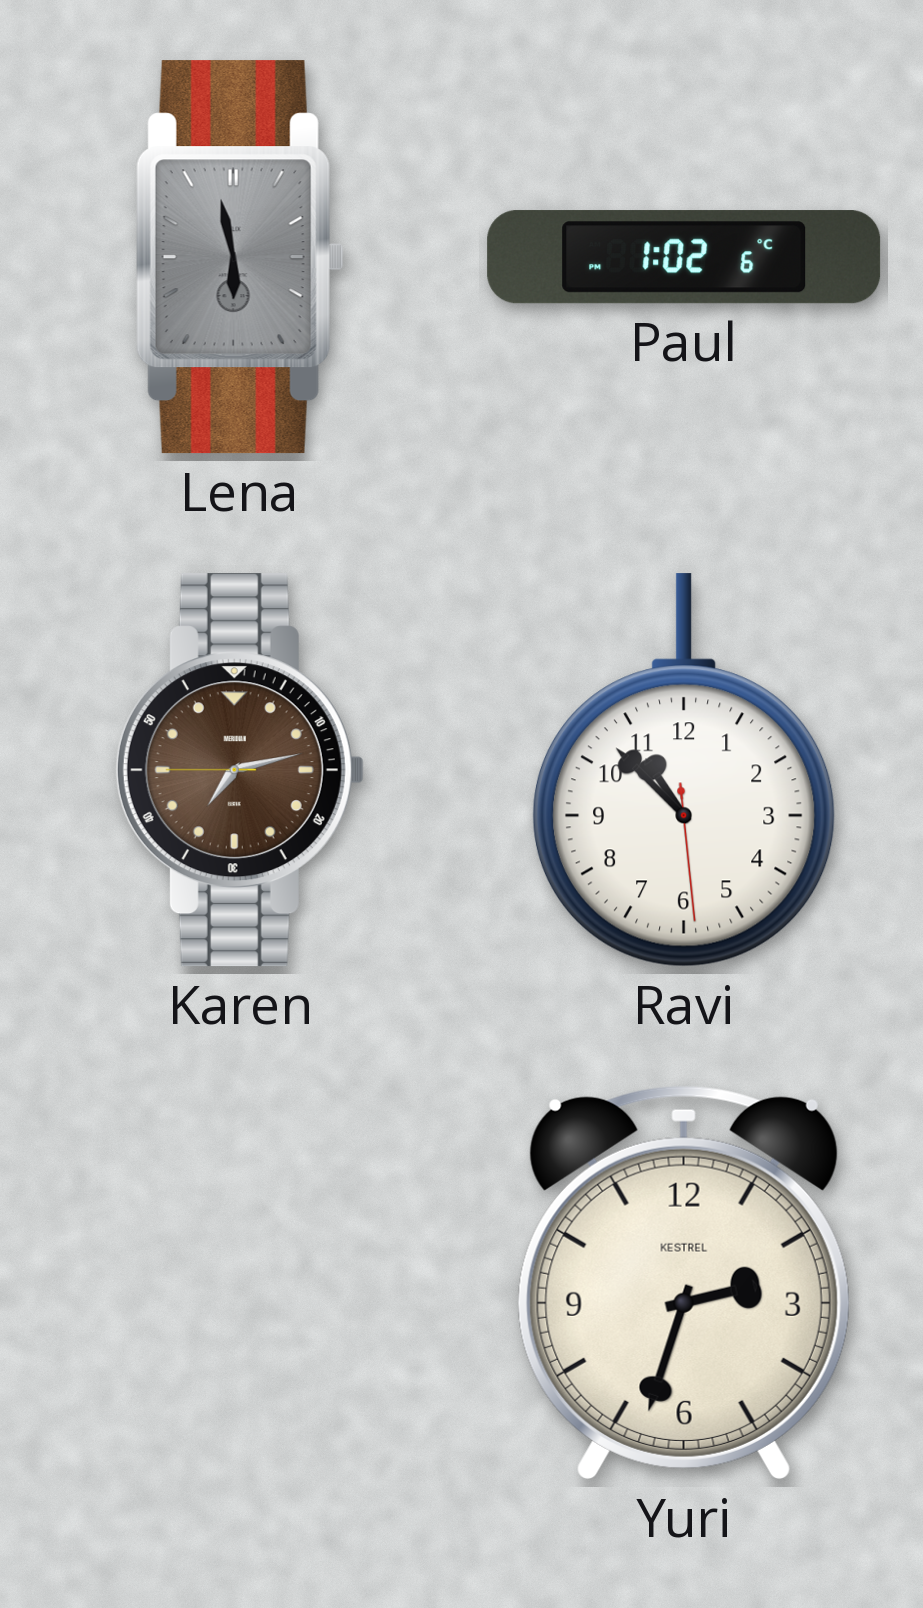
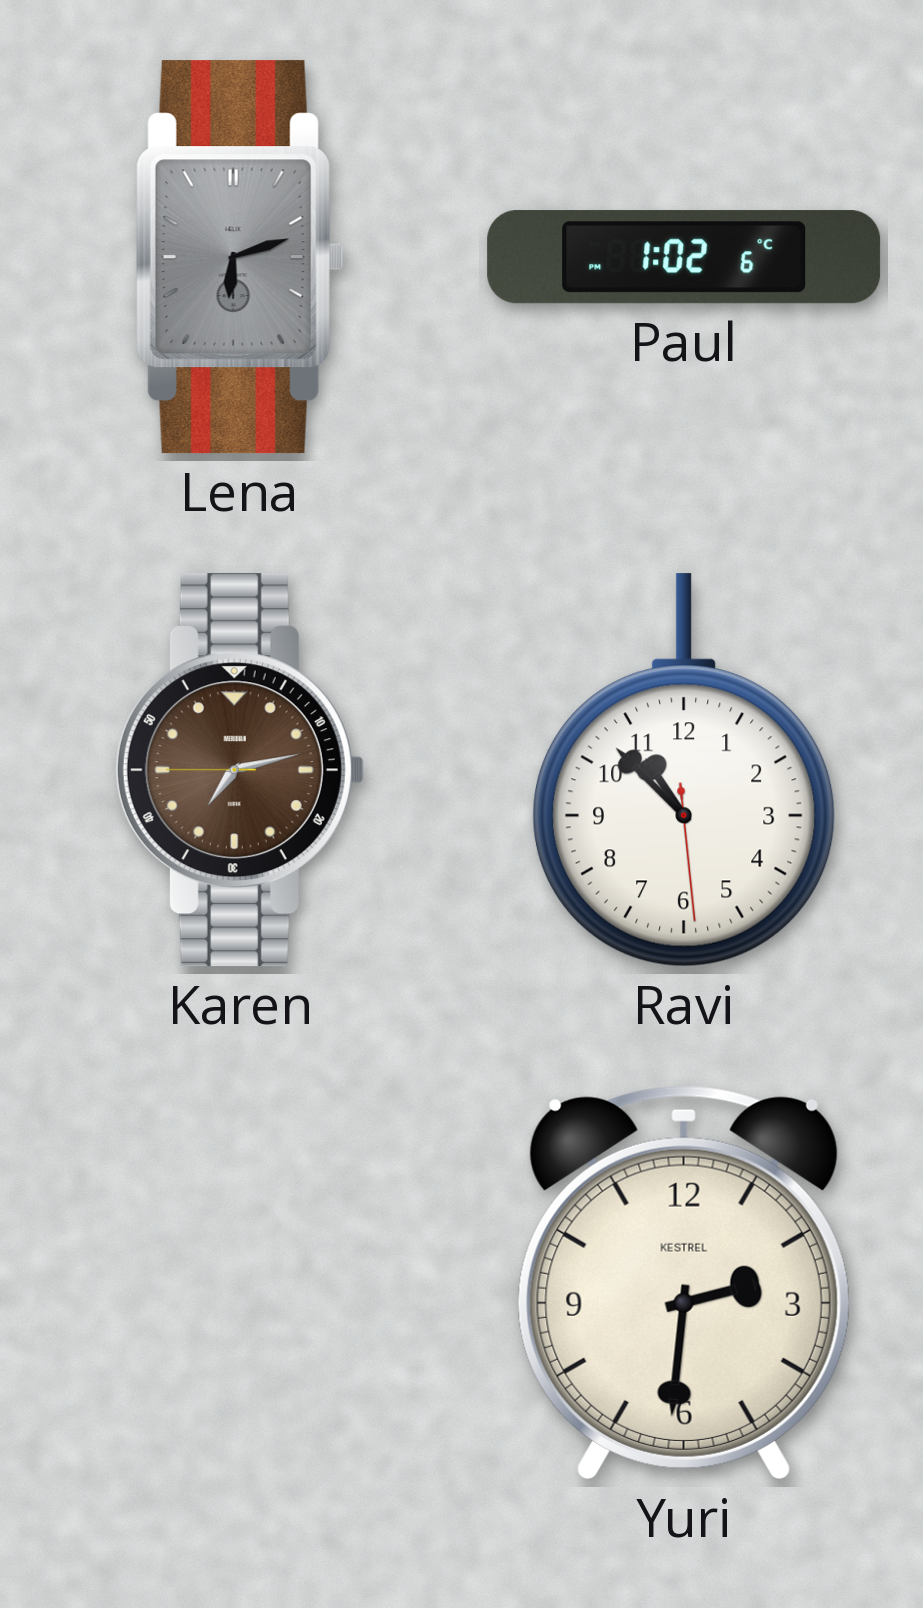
Lena: 5:58 -> 6:12 (240, 257)
Yuri: 2:33 -> 2:31 (684, 1283)
